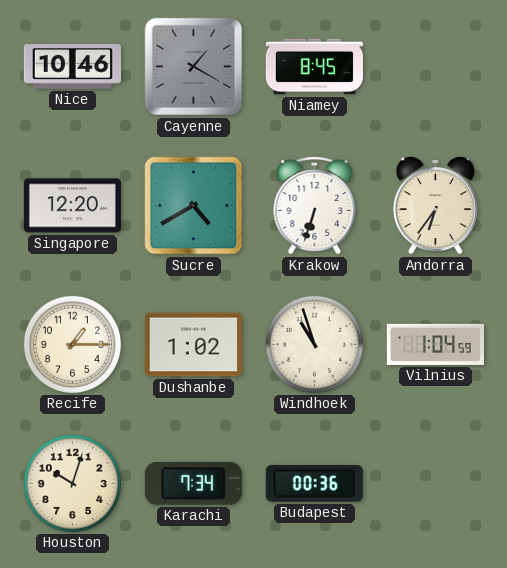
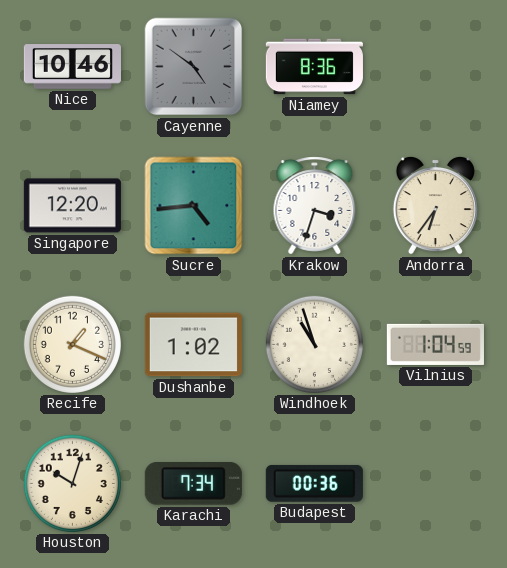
Cayenne: 1:20 -> 4:51 (194, 67)
Niamey: 8:45 -> 8:36 (314, 67)
Sucre: 4:40 -> 4:44 (194, 206)
Krakow: 6:33 -> 3:33 (315, 206)
Recife: 1:15 -> 1:19 (72, 344)
